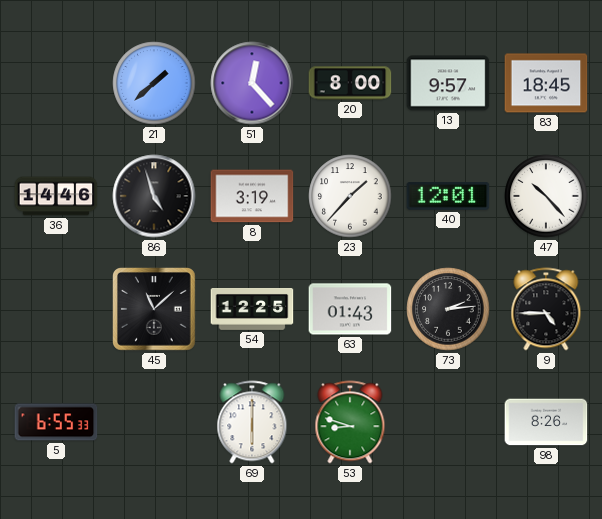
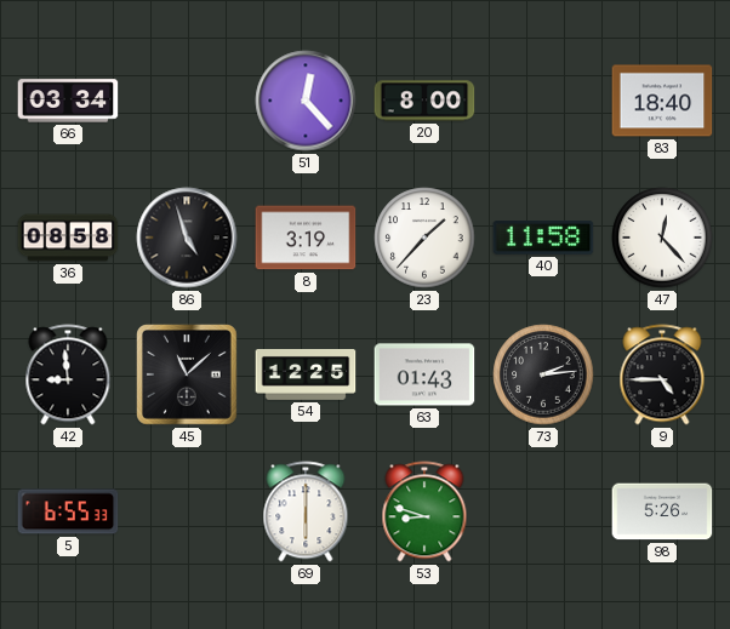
66: none -> 03:34 (68, 101)
21: 1:38 -> none (154, 83)
13: 9:57 -> none (448, 83)
83: 18:45 -> 18:40 (662, 101)
36: 14:46 -> 08:58 (68, 238)
40: 12:01 -> 11:58 (543, 239)
47: 10:23 -> 12:23 (662, 238)
42: none -> 8:59 (68, 374)
98: 8:26 -> 5:26 (662, 511)
